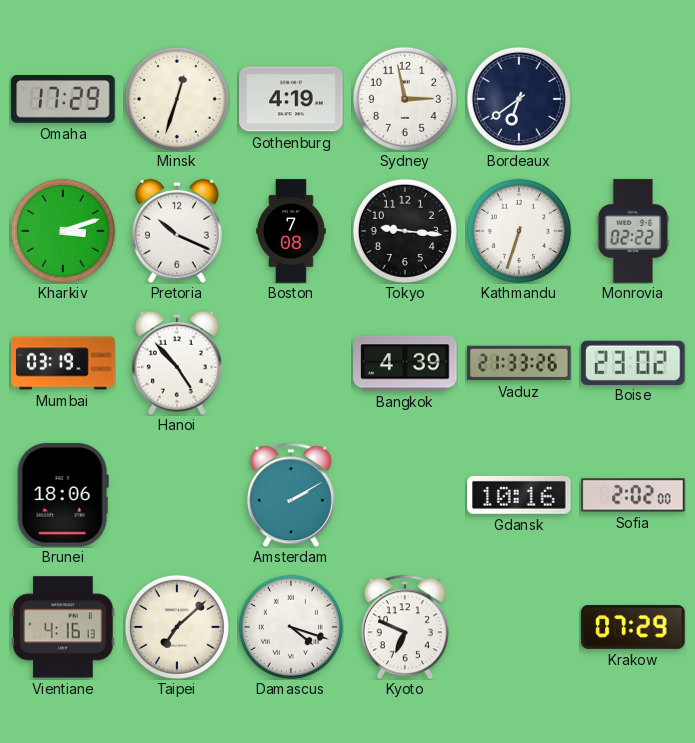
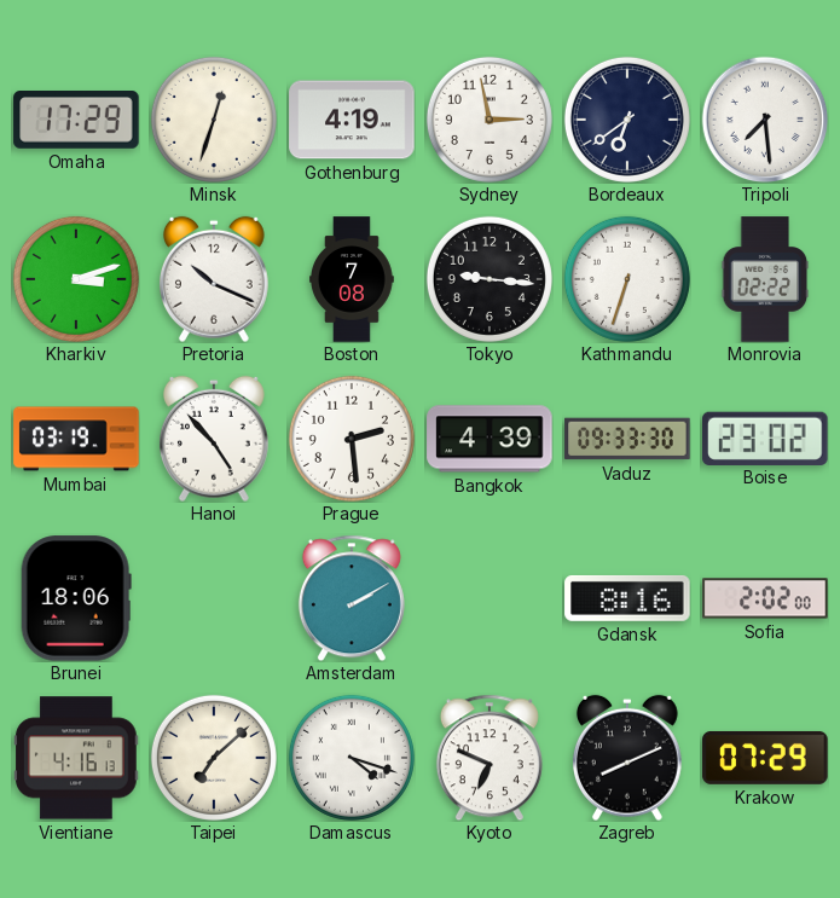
Tripoli: none -> 7:29 (765, 120)
Prague: none -> 2:29 (352, 439)
Vaduz: 21:33 -> 09:33 (627, 439)
Gdansk: 10:16 -> 8:16 (627, 598)
Zagreb: none -> 8:11 (627, 758)
